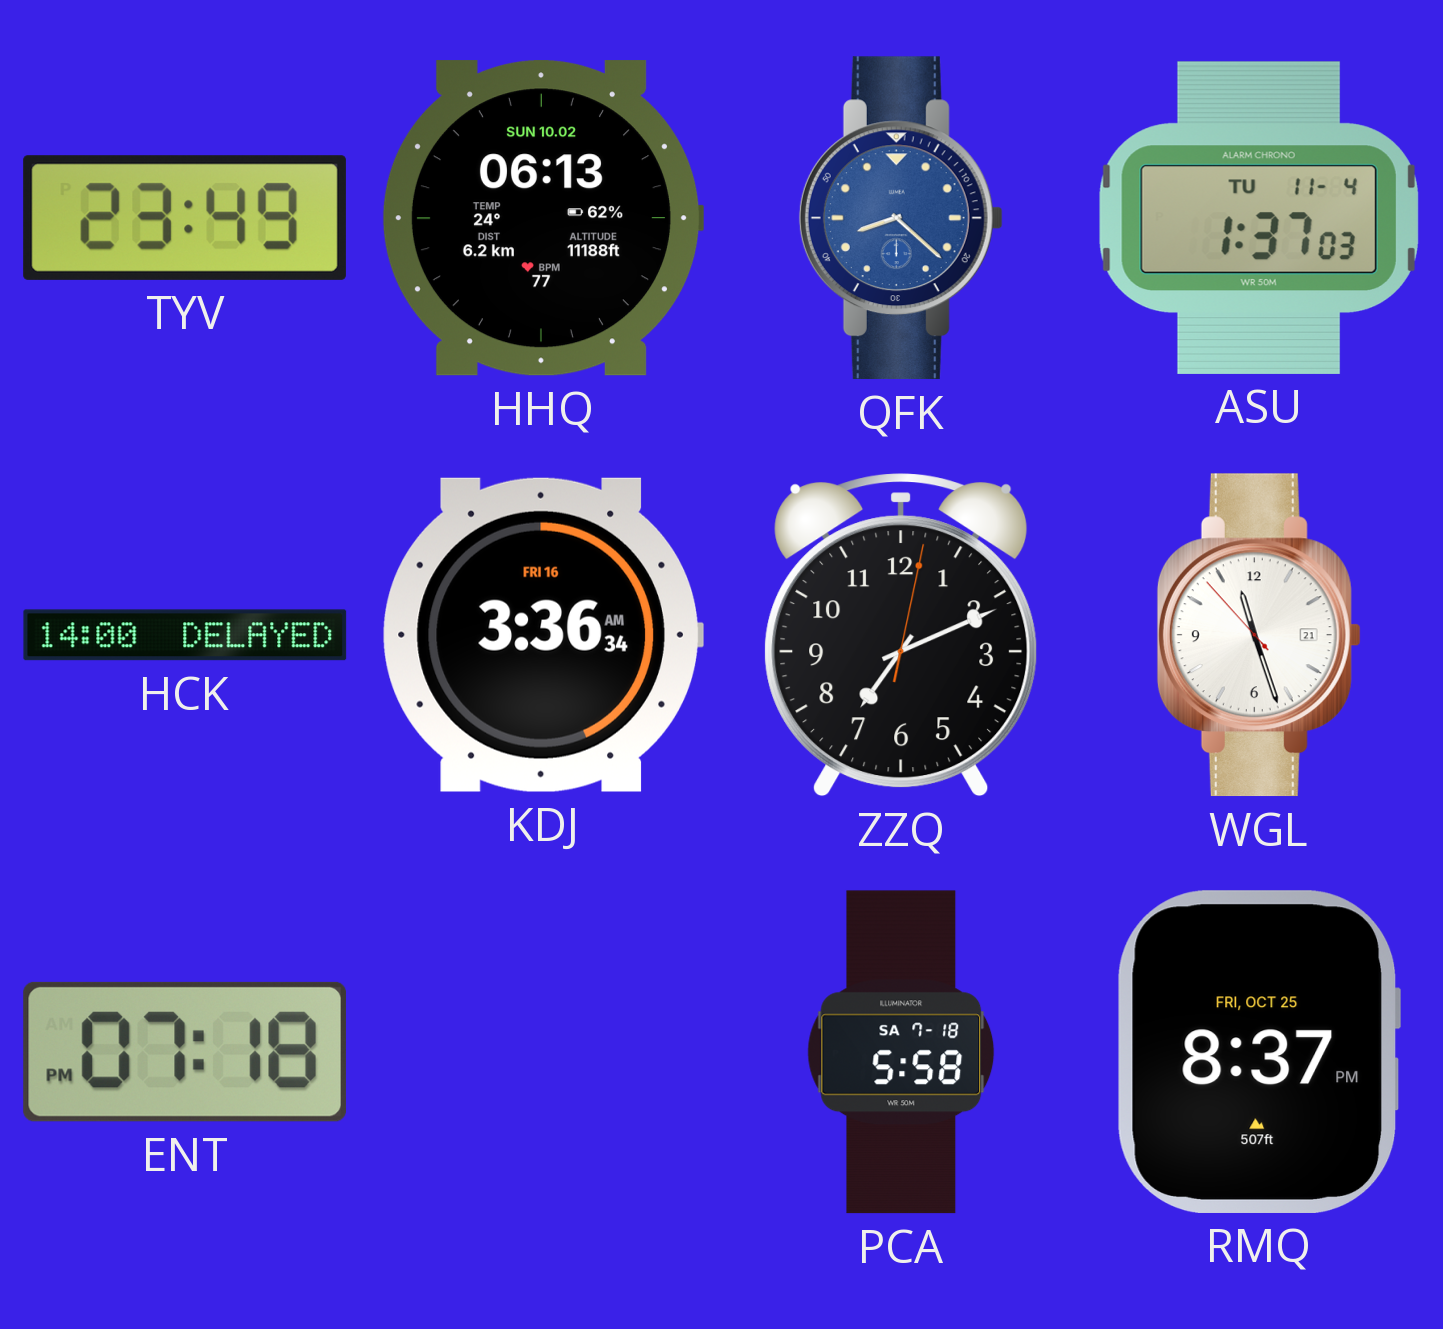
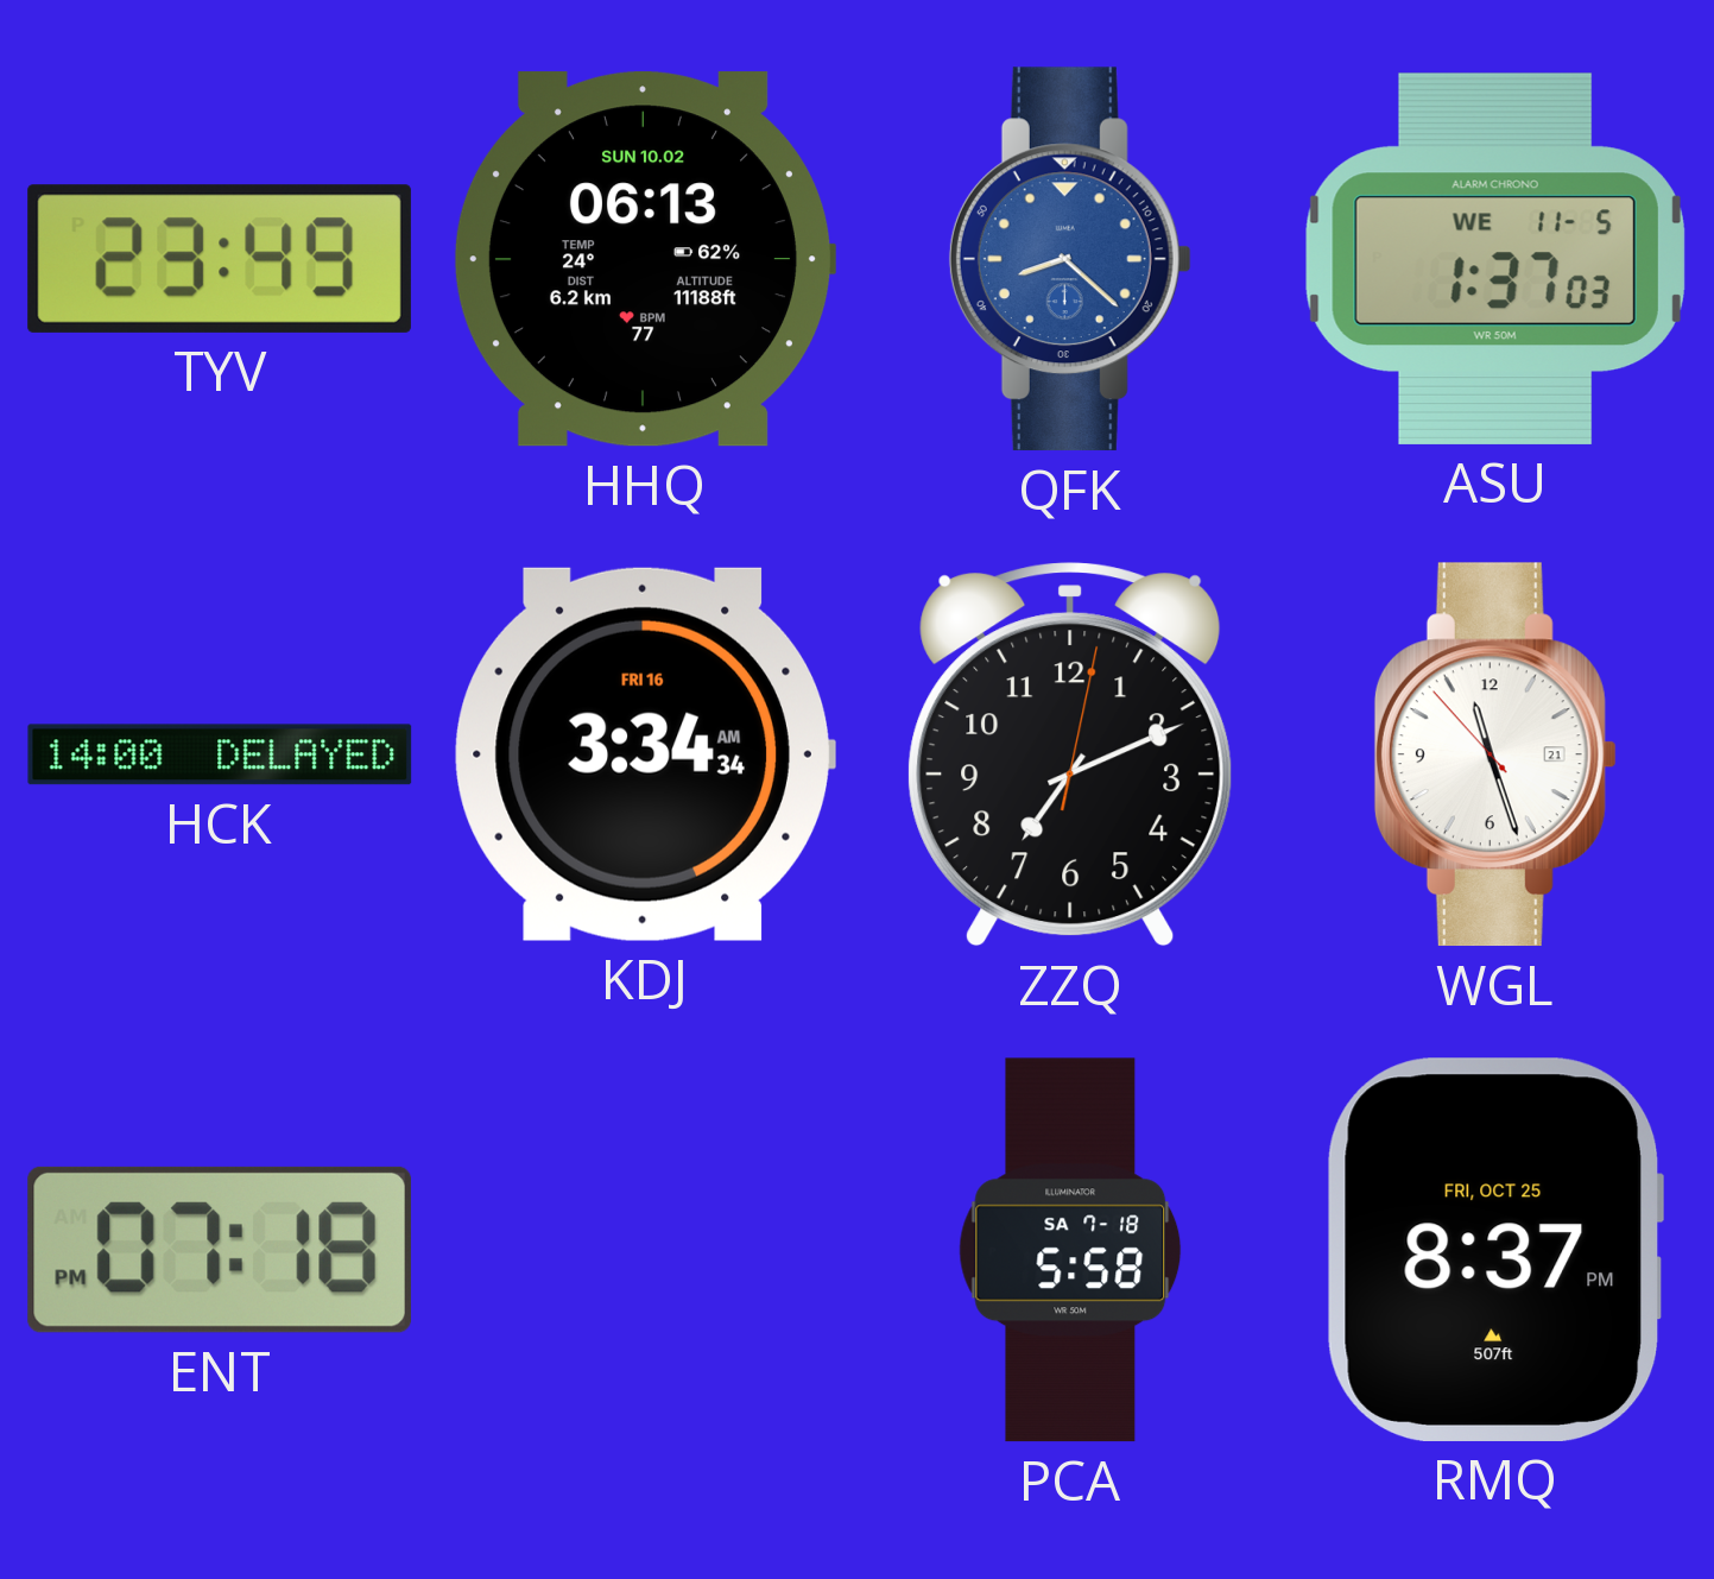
ASU date: TU 11-4 -> WE 11-5 (1495, 259)
KDJ: 3:36 -> 3:34 (645, 754)
